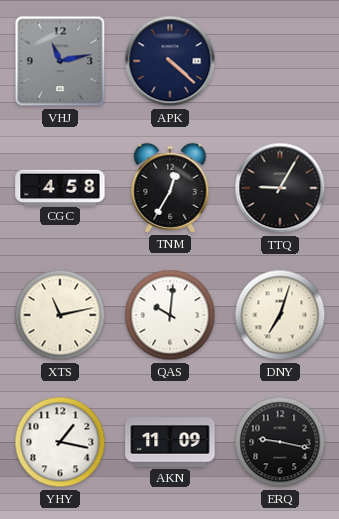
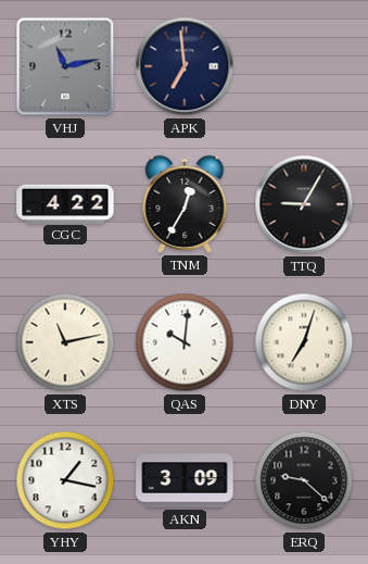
APK: 4:22 -> 6:59 (185, 66)
CGC: 4:58 -> 4:22 (65, 203)
AKN: 11:09 -> 3:09 (185, 480)
ERQ: 9:17 -> 9:22 (304, 480)
